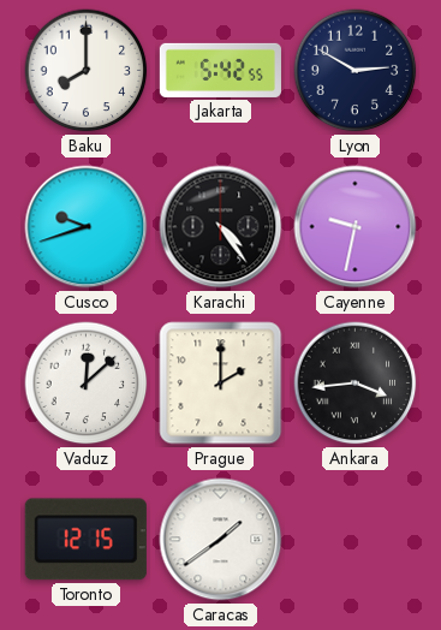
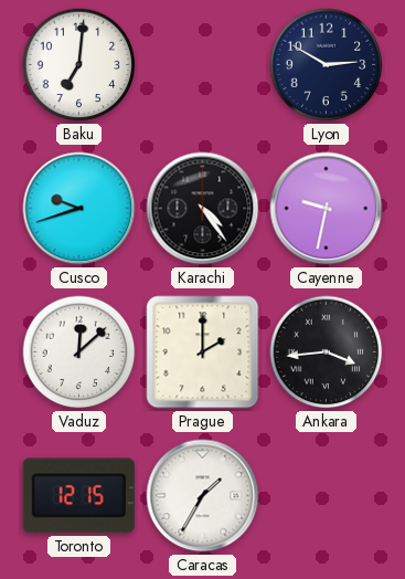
Baku: 8:00 -> 7:01 (79, 65)
Jakarta: 5:42 -> none (220, 70)
Caracas: 1:39 -> 1:35 (203, 496)
